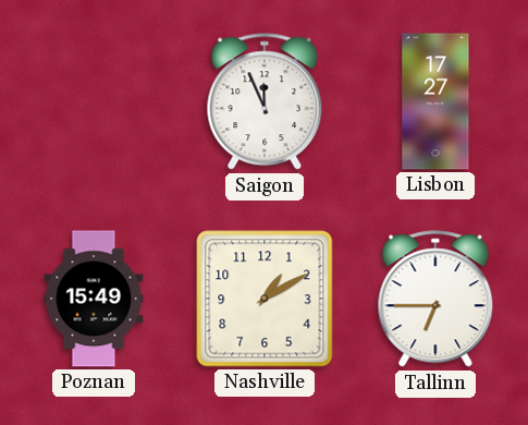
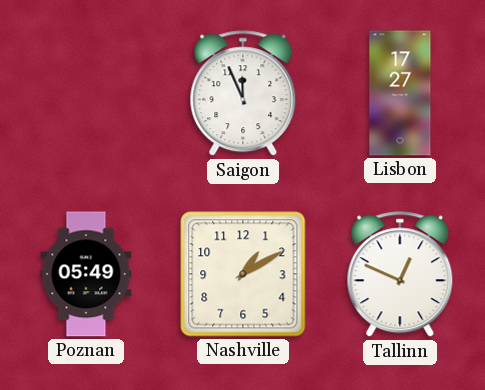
Poznan: 15:49 -> 05:49 (86, 274)
Tallinn: 6:45 -> 12:49 (400, 275)
